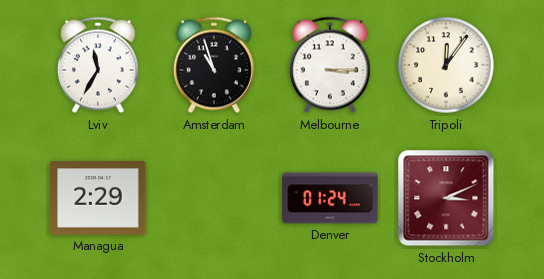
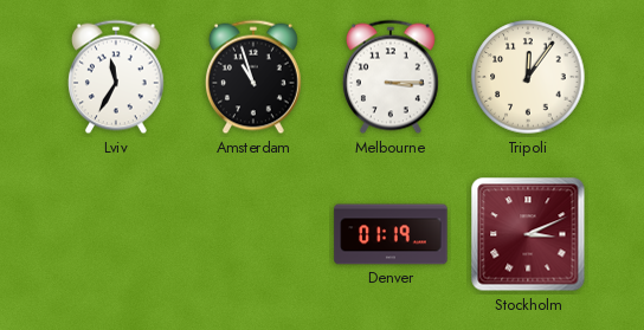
Managua: 2:29 -> none (98, 198)
Denver: 01:24 -> 01:19 (391, 234)
